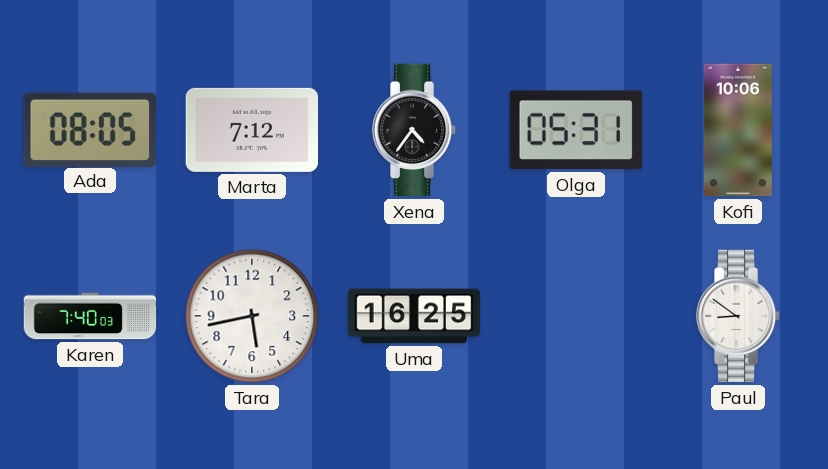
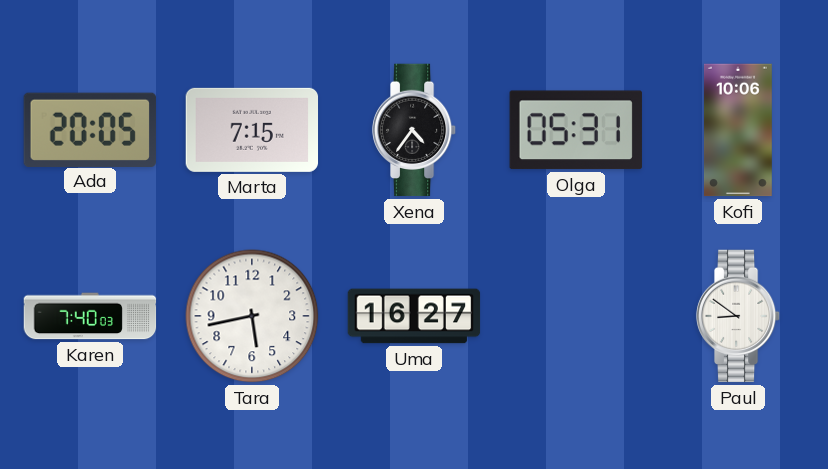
Ada: 08:05 -> 20:05 (90, 129)
Marta: 7:12 -> 7:15 (252, 130)
Uma: 16:25 -> 16:27 (414, 316)
